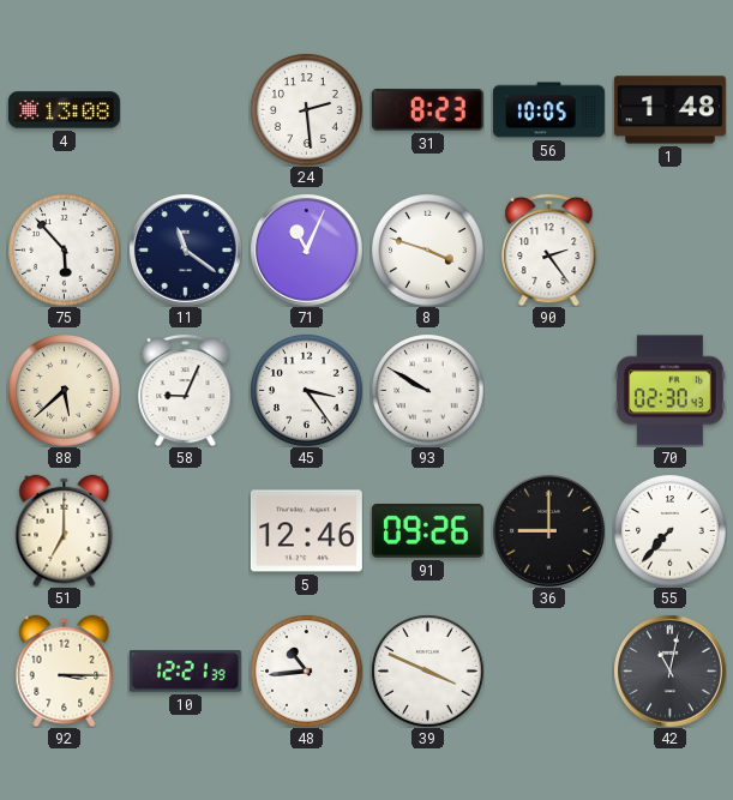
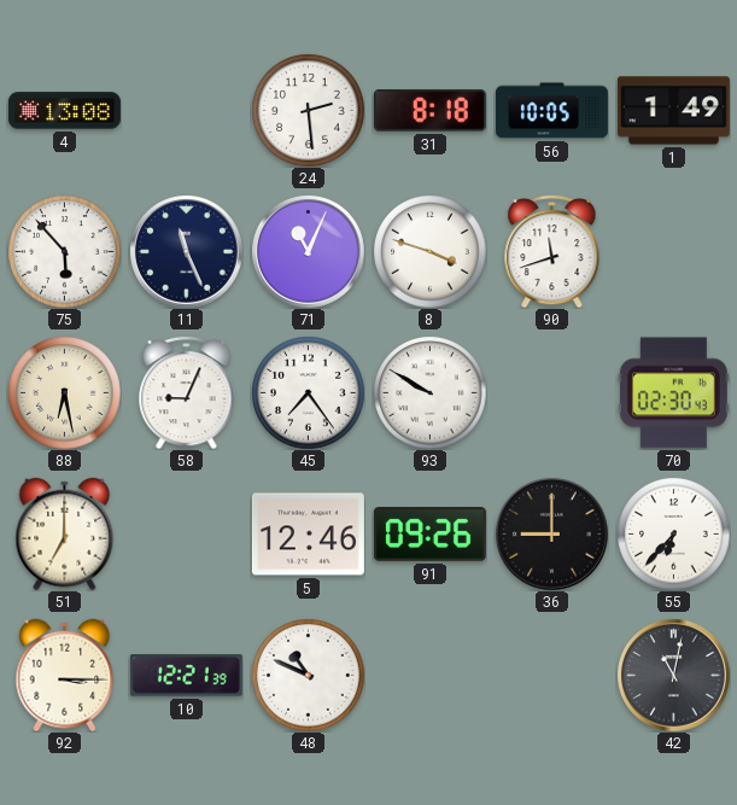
31: 8:23 -> 8:18 (429, 111)
1: 1:48 -> 1:49 (673, 111)
11: 11:21 -> 11:26 (187, 252)
90: 2:24 -> 11:42 (552, 251)
88: 5:38 -> 6:28 (64, 392)
45: 3:24 -> 7:24 (308, 392)
55: 7:37 -> 6:37 (673, 533)
48: 10:44 -> 10:49 (308, 675)
39: 3:49 -> none (427, 670)
